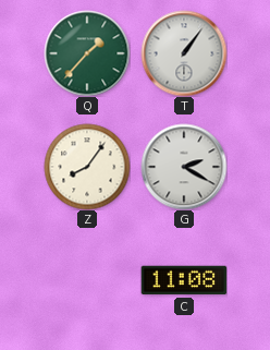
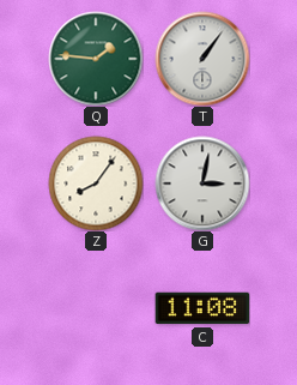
Q: 1:37 -> 1:46 (96, 59)
G: 2:20 -> 3:02 (202, 184)
